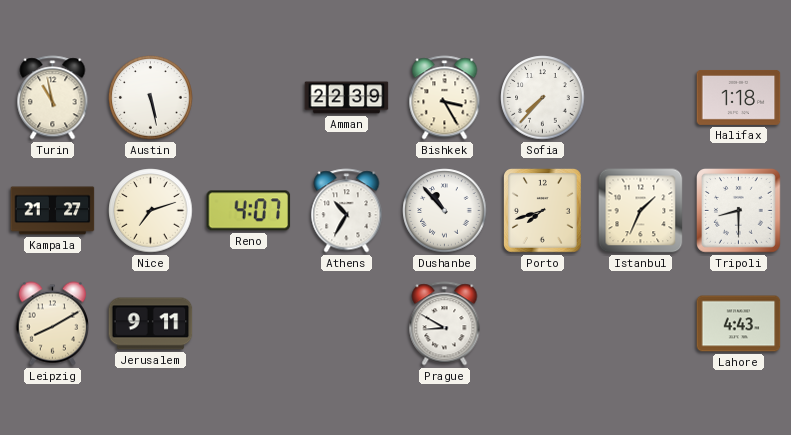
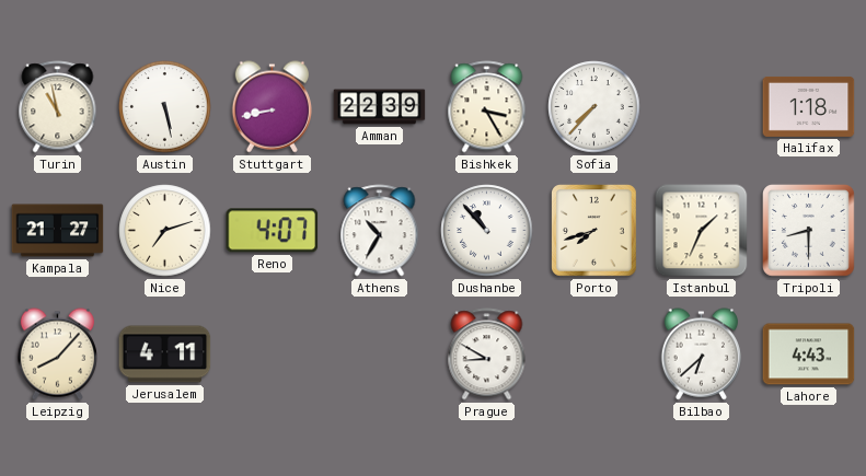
Stuttgart: none -> 8:43 (272, 107)
Leipzig: 8:10 -> 8:07 (57, 355)
Jerusalem: 9:11 -> 4:11 (165, 355)
Bilbao: none -> 6:38 (701, 355)
